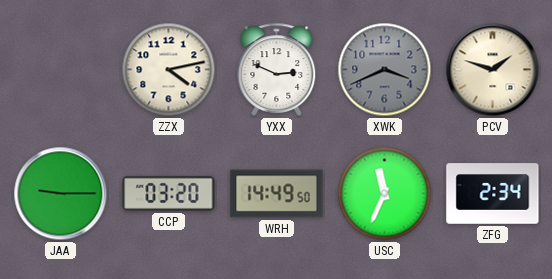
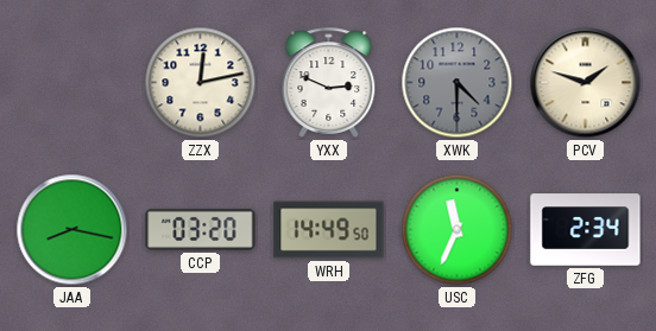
ZZX: 4:13 -> 12:13 (201, 83)
XWK: 3:41 -> 4:30 (458, 83)
JAA: 9:15 -> 8:17 (72, 230)
